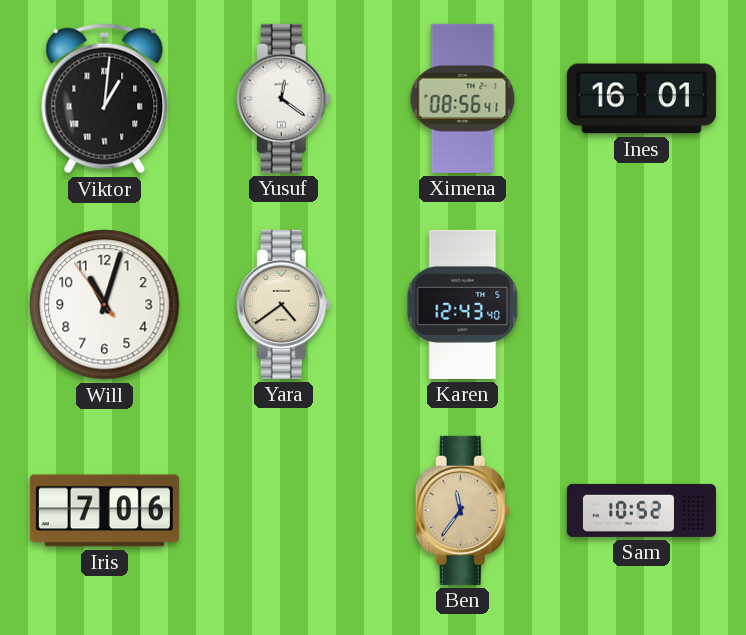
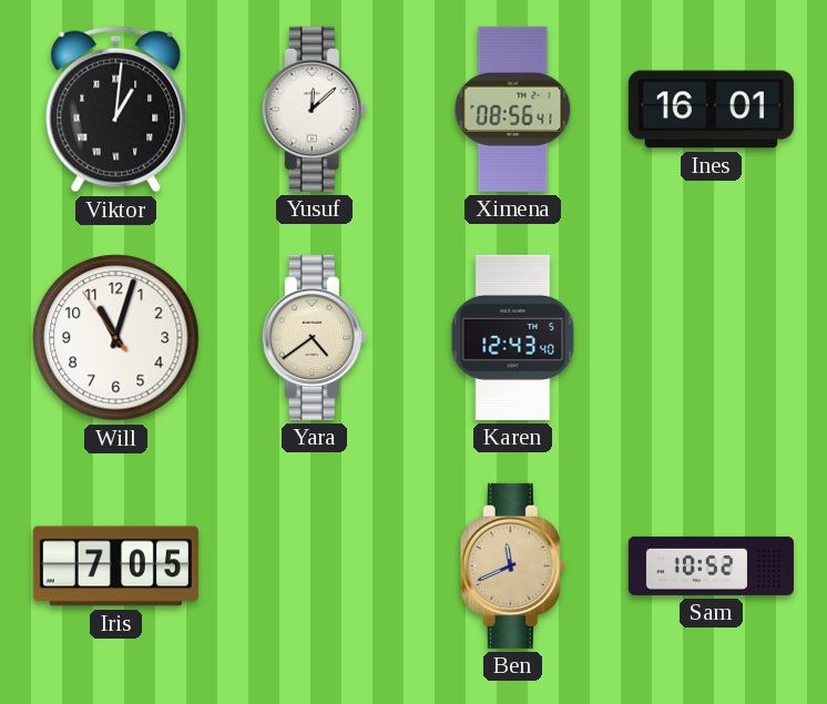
Yusuf: 12:21 -> 12:08 (314, 109)
Iris: 7:06 -> 7:05 (115, 567)
Ben: 11:36 -> 11:41 (512, 565)
